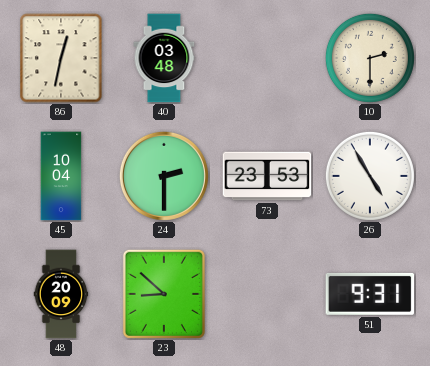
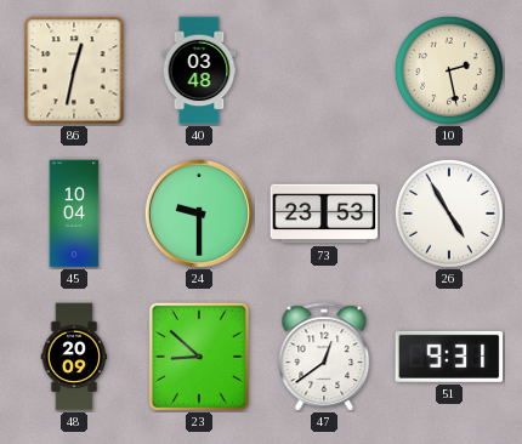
10: 2:30 -> 2:28 (449, 70)
24: 2:30 -> 9:30 (199, 214)
47: none -> 12:39 (324, 357)
